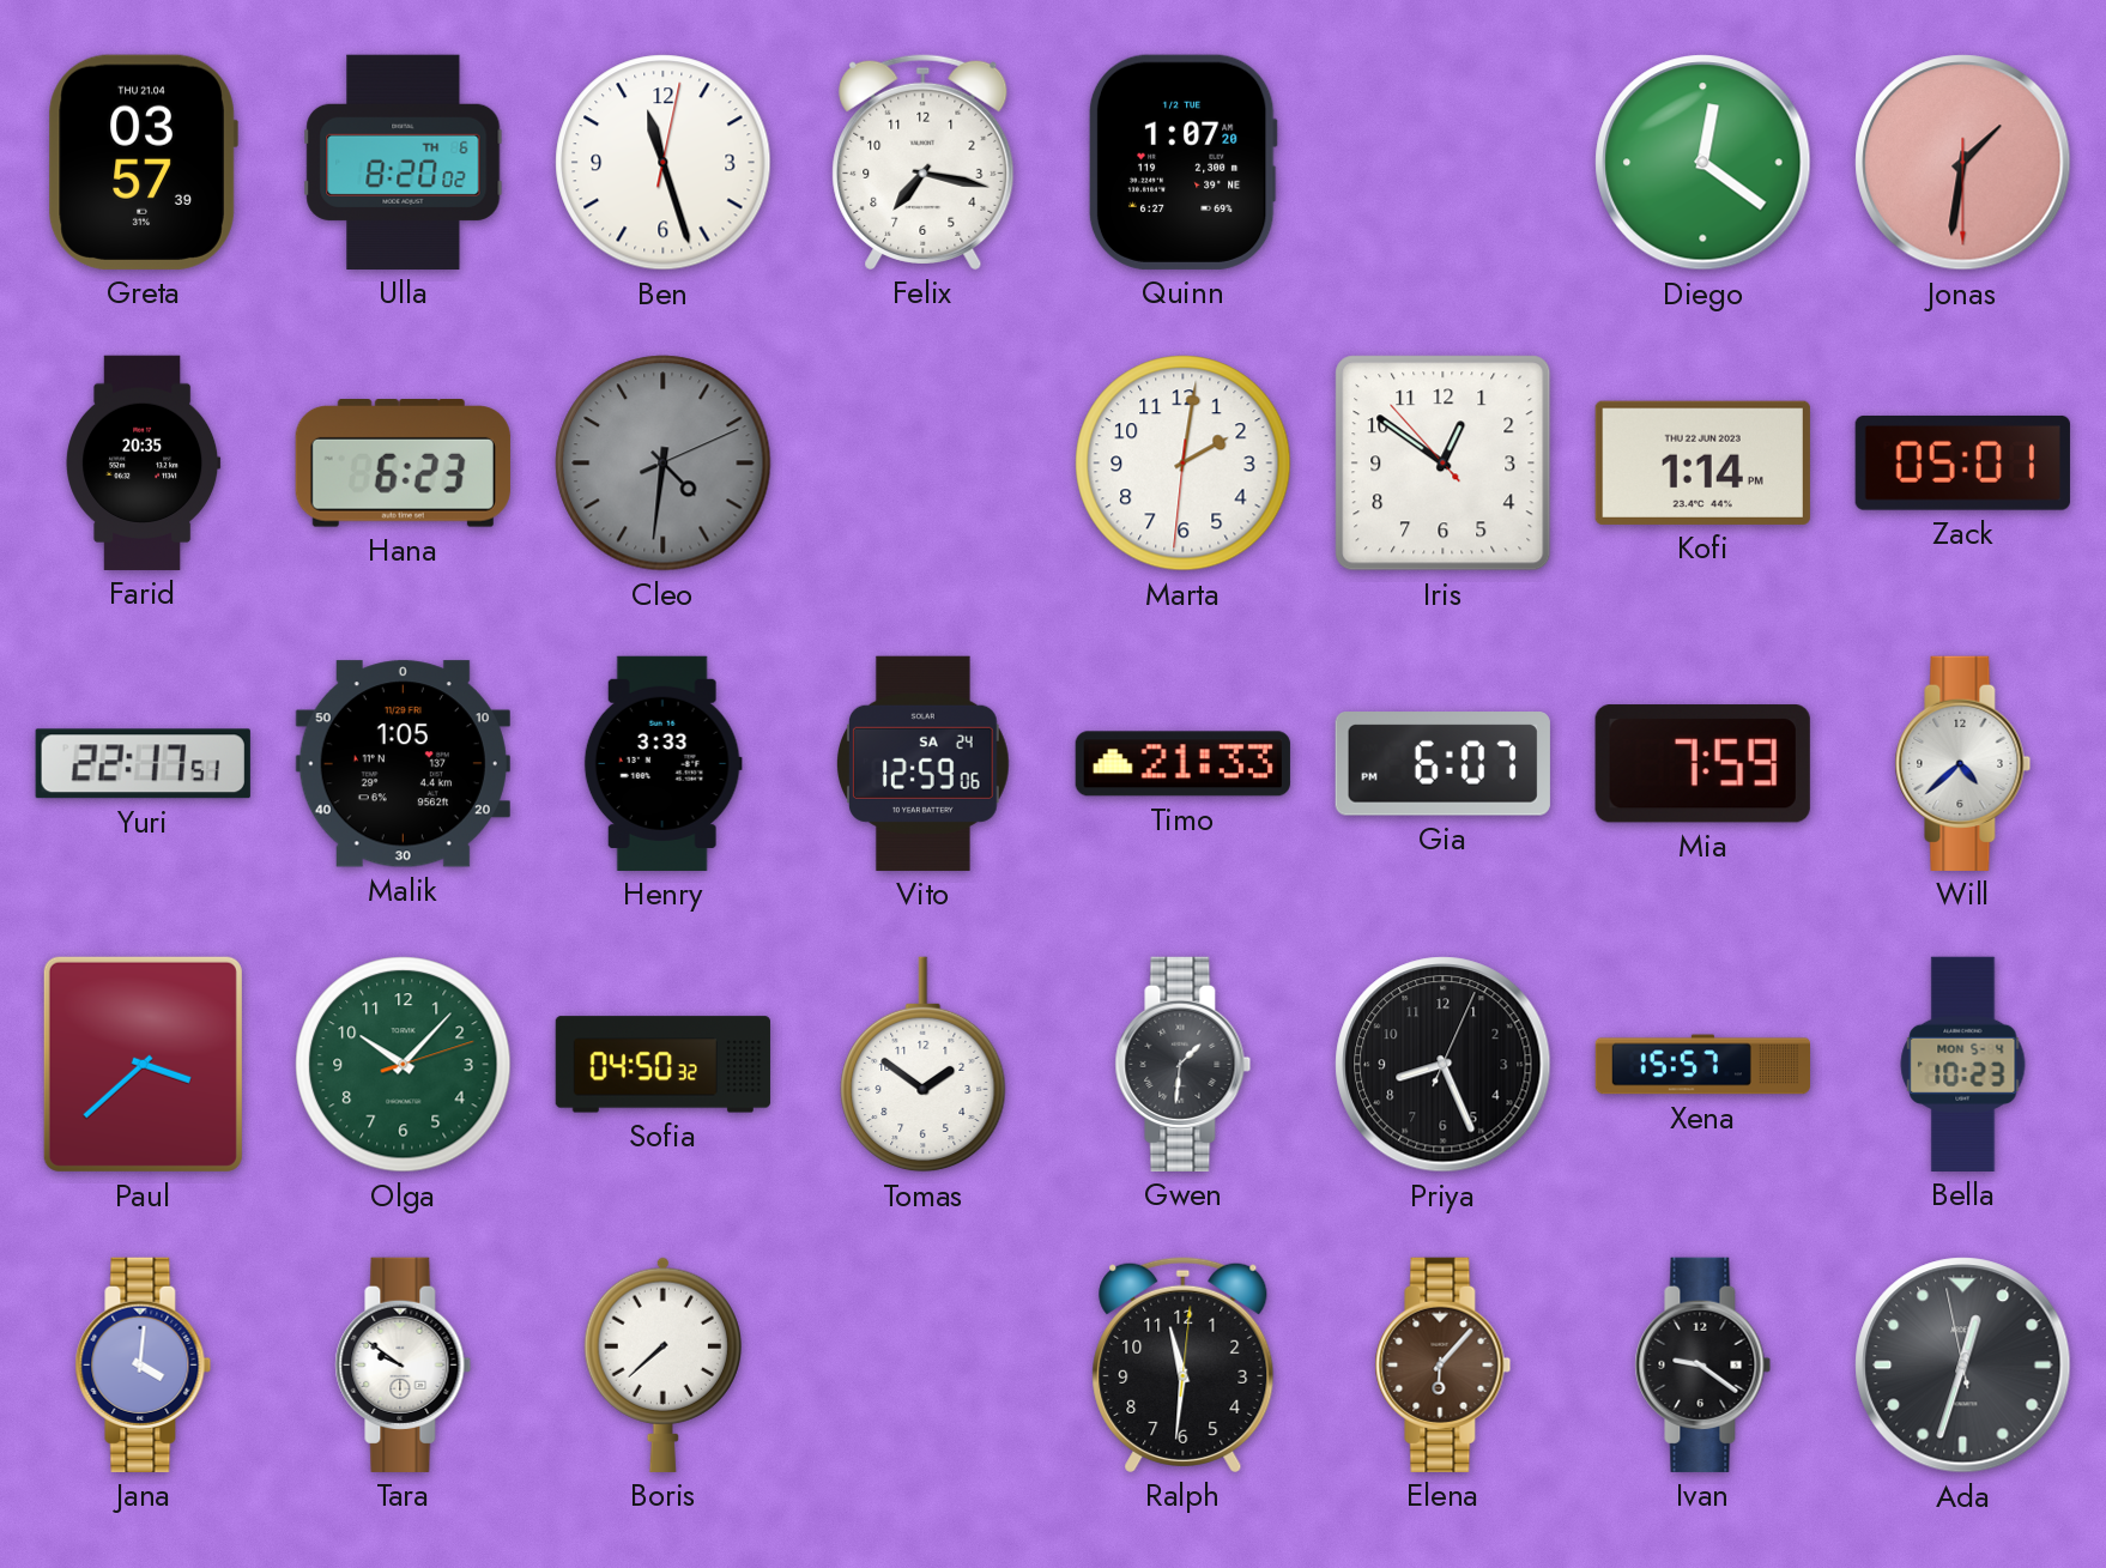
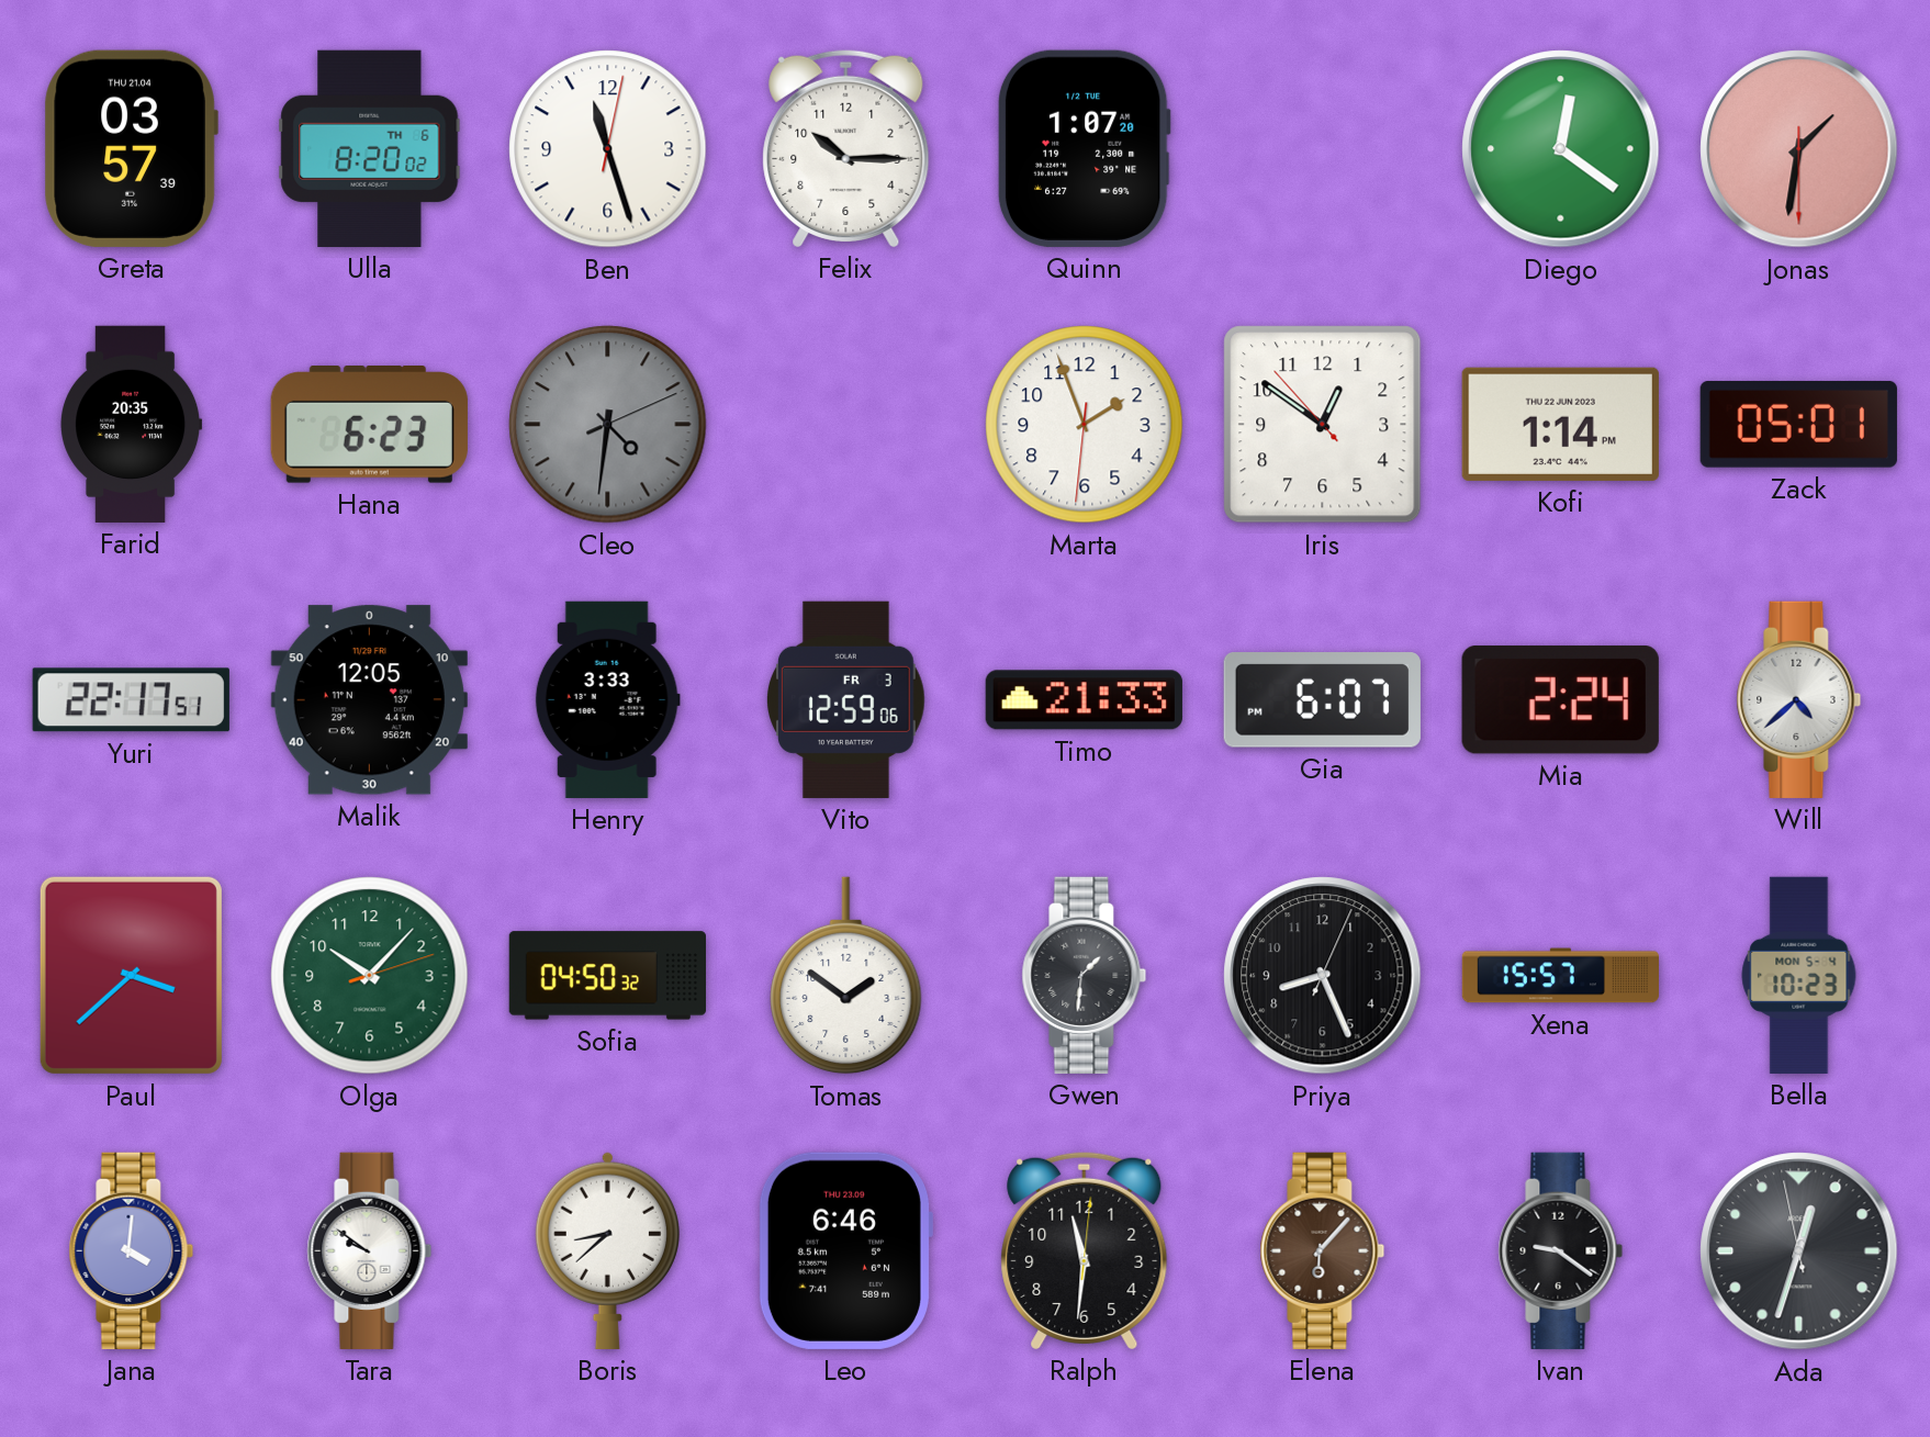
Felix: 7:17 -> 10:15 (846, 148)
Marta: 2:01 -> 1:56 (1085, 425)
Malik: 1:05 -> 12:05 (369, 700)
Vito date: SA 24 -> FR 3 (846, 699)
Mia: 7:59 -> 2:24 (1560, 700)
Boris: 7:38 -> 8:38 (607, 1250)
Leo: none -> 6:46 (845, 1250)
